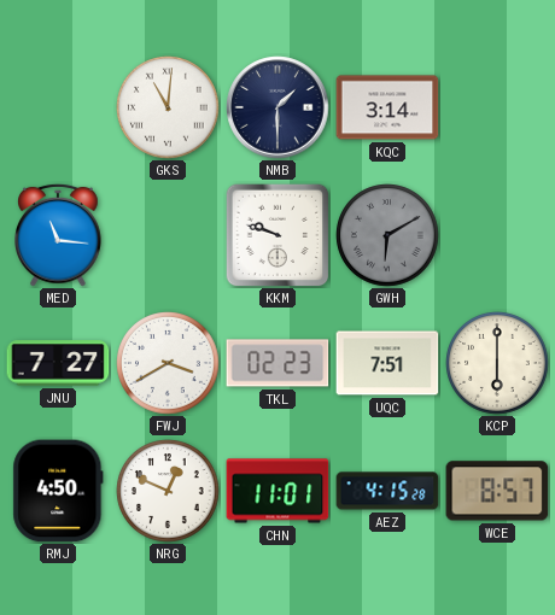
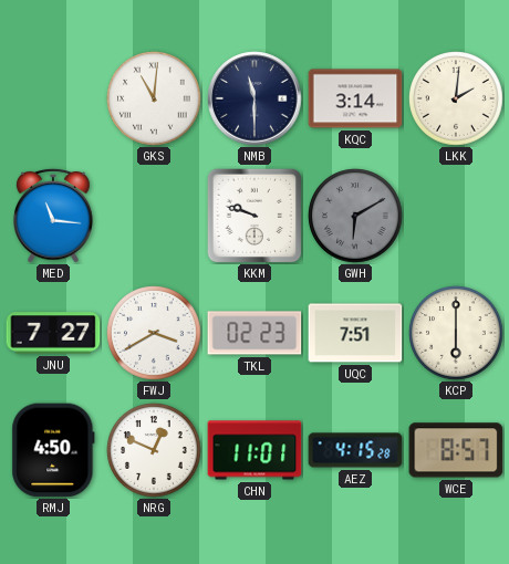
NMB: 1:30 -> 11:30 (254, 98)
LKK: none -> 2:01 (456, 98)
